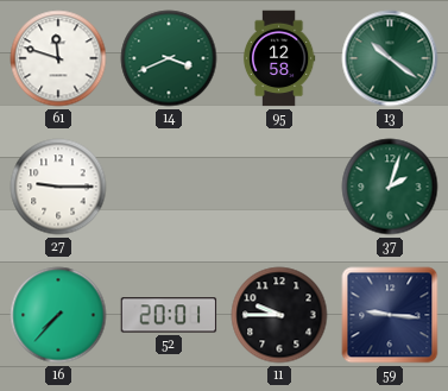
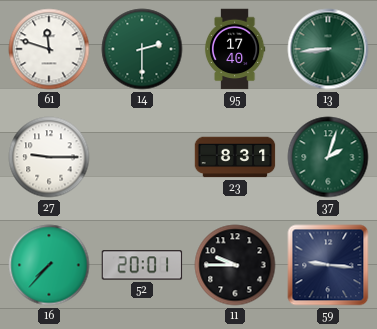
14: 3:41 -> 2:30 (142, 49)
95: 12:58 -> 17:40 (235, 49)
13: 10:21 -> 8:44 (328, 49)
23: none -> 8:31 (235, 157)
